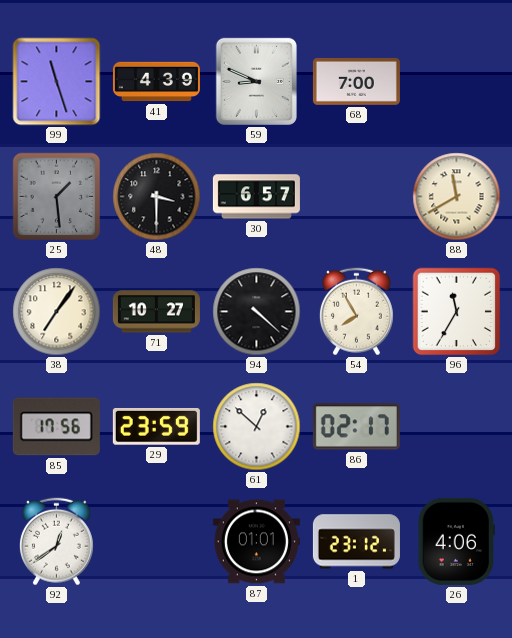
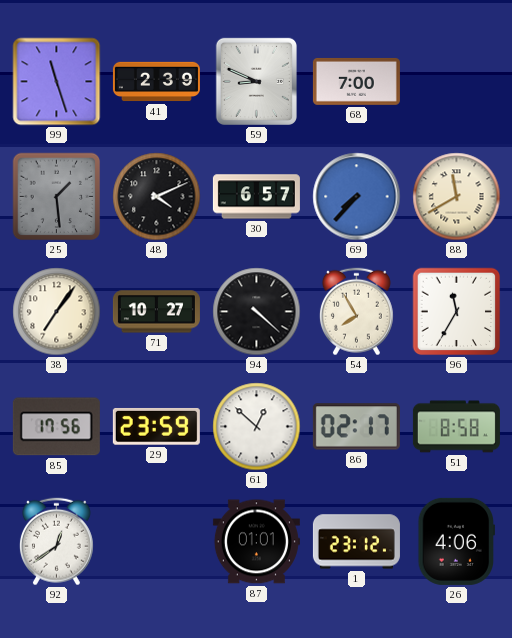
41: 4:39 -> 2:39 (156, 82)
48: 3:30 -> 4:11 (157, 197)
69: none -> 7:37 (357, 197)
51: none -> 8:58 (456, 427)
